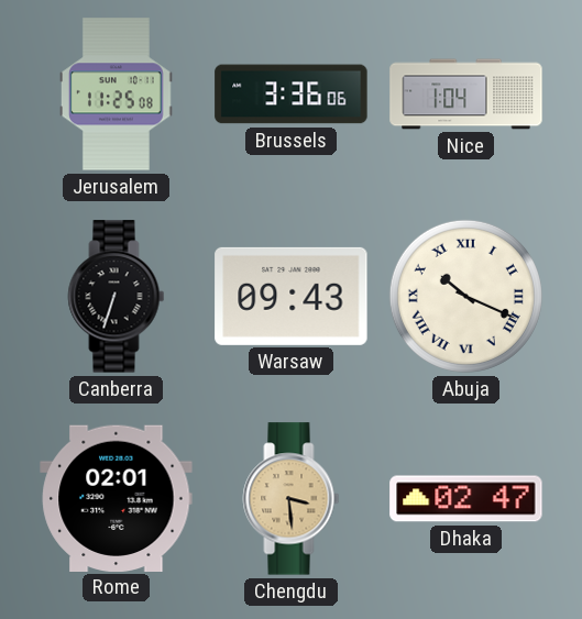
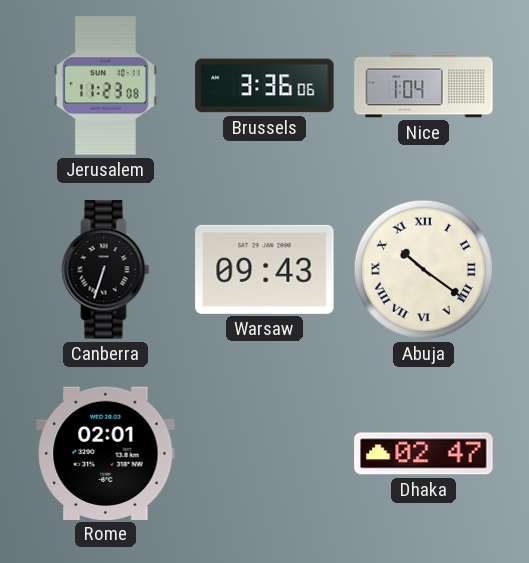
Jerusalem: 11:25 -> 11:23 (105, 86)
Abuja: 10:19 -> 10:21 (423, 269)
Chengdu: 3:29 -> none (292, 499)
